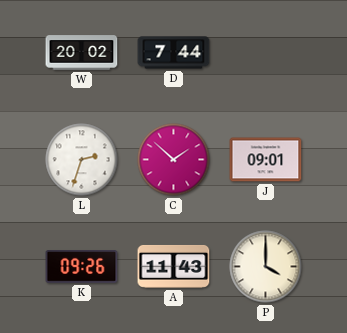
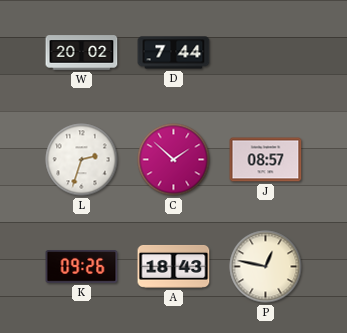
J: 09:01 -> 08:57 (266, 160)
A: 11:43 -> 18:43 (174, 266)
P: 4:00 -> 12:47 (266, 267)
